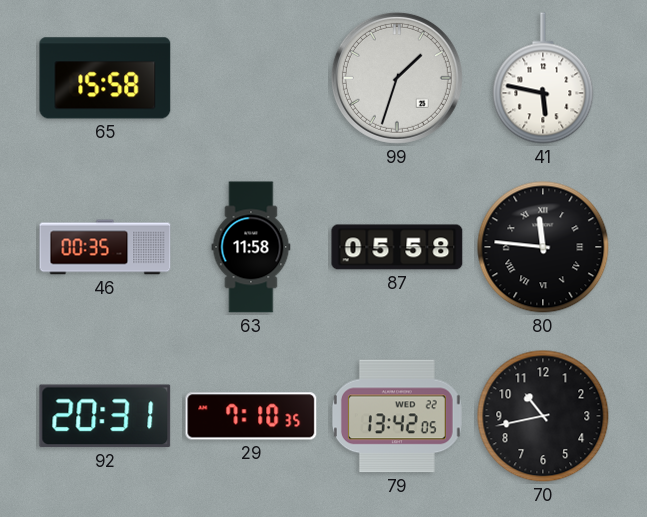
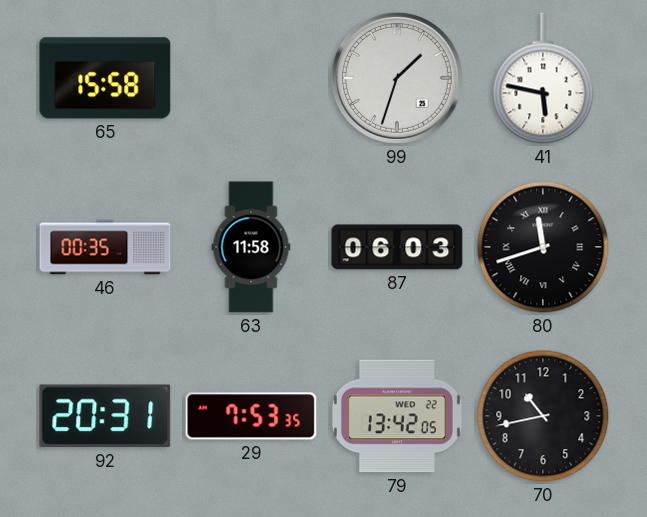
87: 05:58 -> 06:03 (397, 247)
80: 11:46 -> 11:42 (543, 247)
29: 7:10 -> 7:53 (251, 416)
